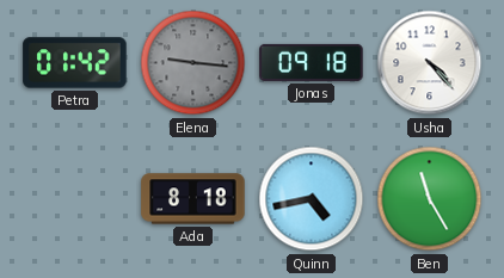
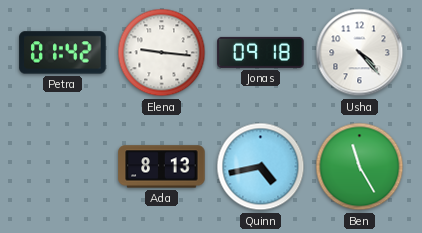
Elena dial: grey -> white (162, 53)
Ada: 8:18 -> 8:13 (162, 167)
